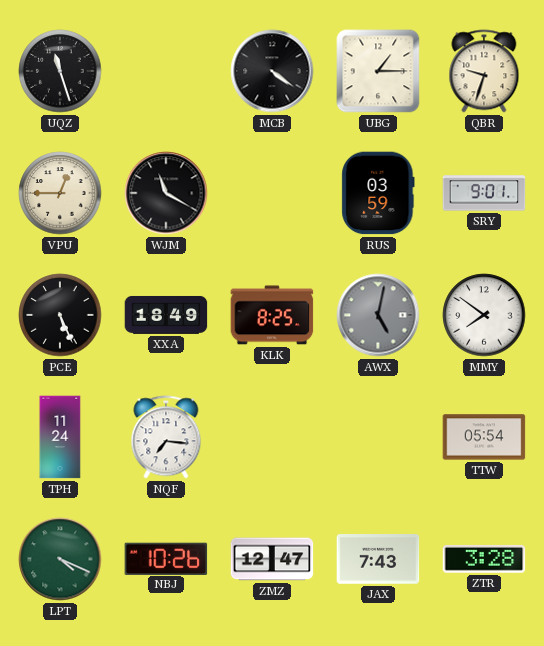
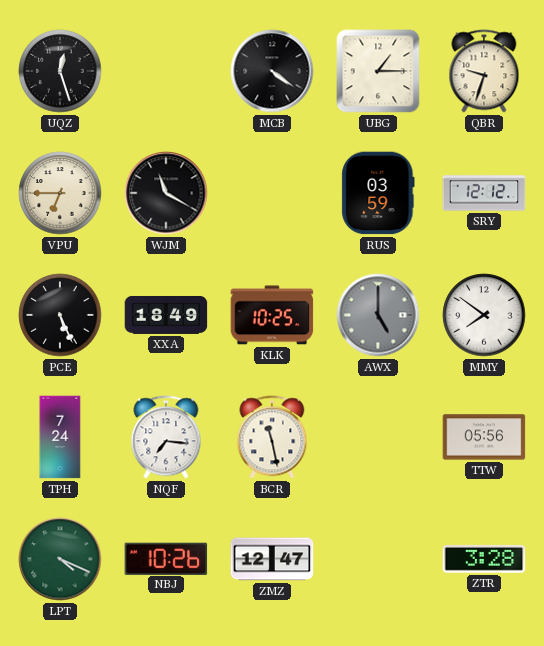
UQZ: 11:27 -> 12:27 (60, 71)
VPU: 12:45 -> 6:45 (60, 193)
SRY: 9:01 -> 12:12 (484, 193)
KLK: 8:25 -> 10:25 (272, 315)
AWX: 5:02 -> 5:00 (378, 315)
TPH: 11:24 -> 7:24 (60, 437)
BCR: none -> 11:28 (272, 437)
TTW: 05:54 -> 05:56 (484, 437)
JAX: 7:43 -> none (378, 559)
